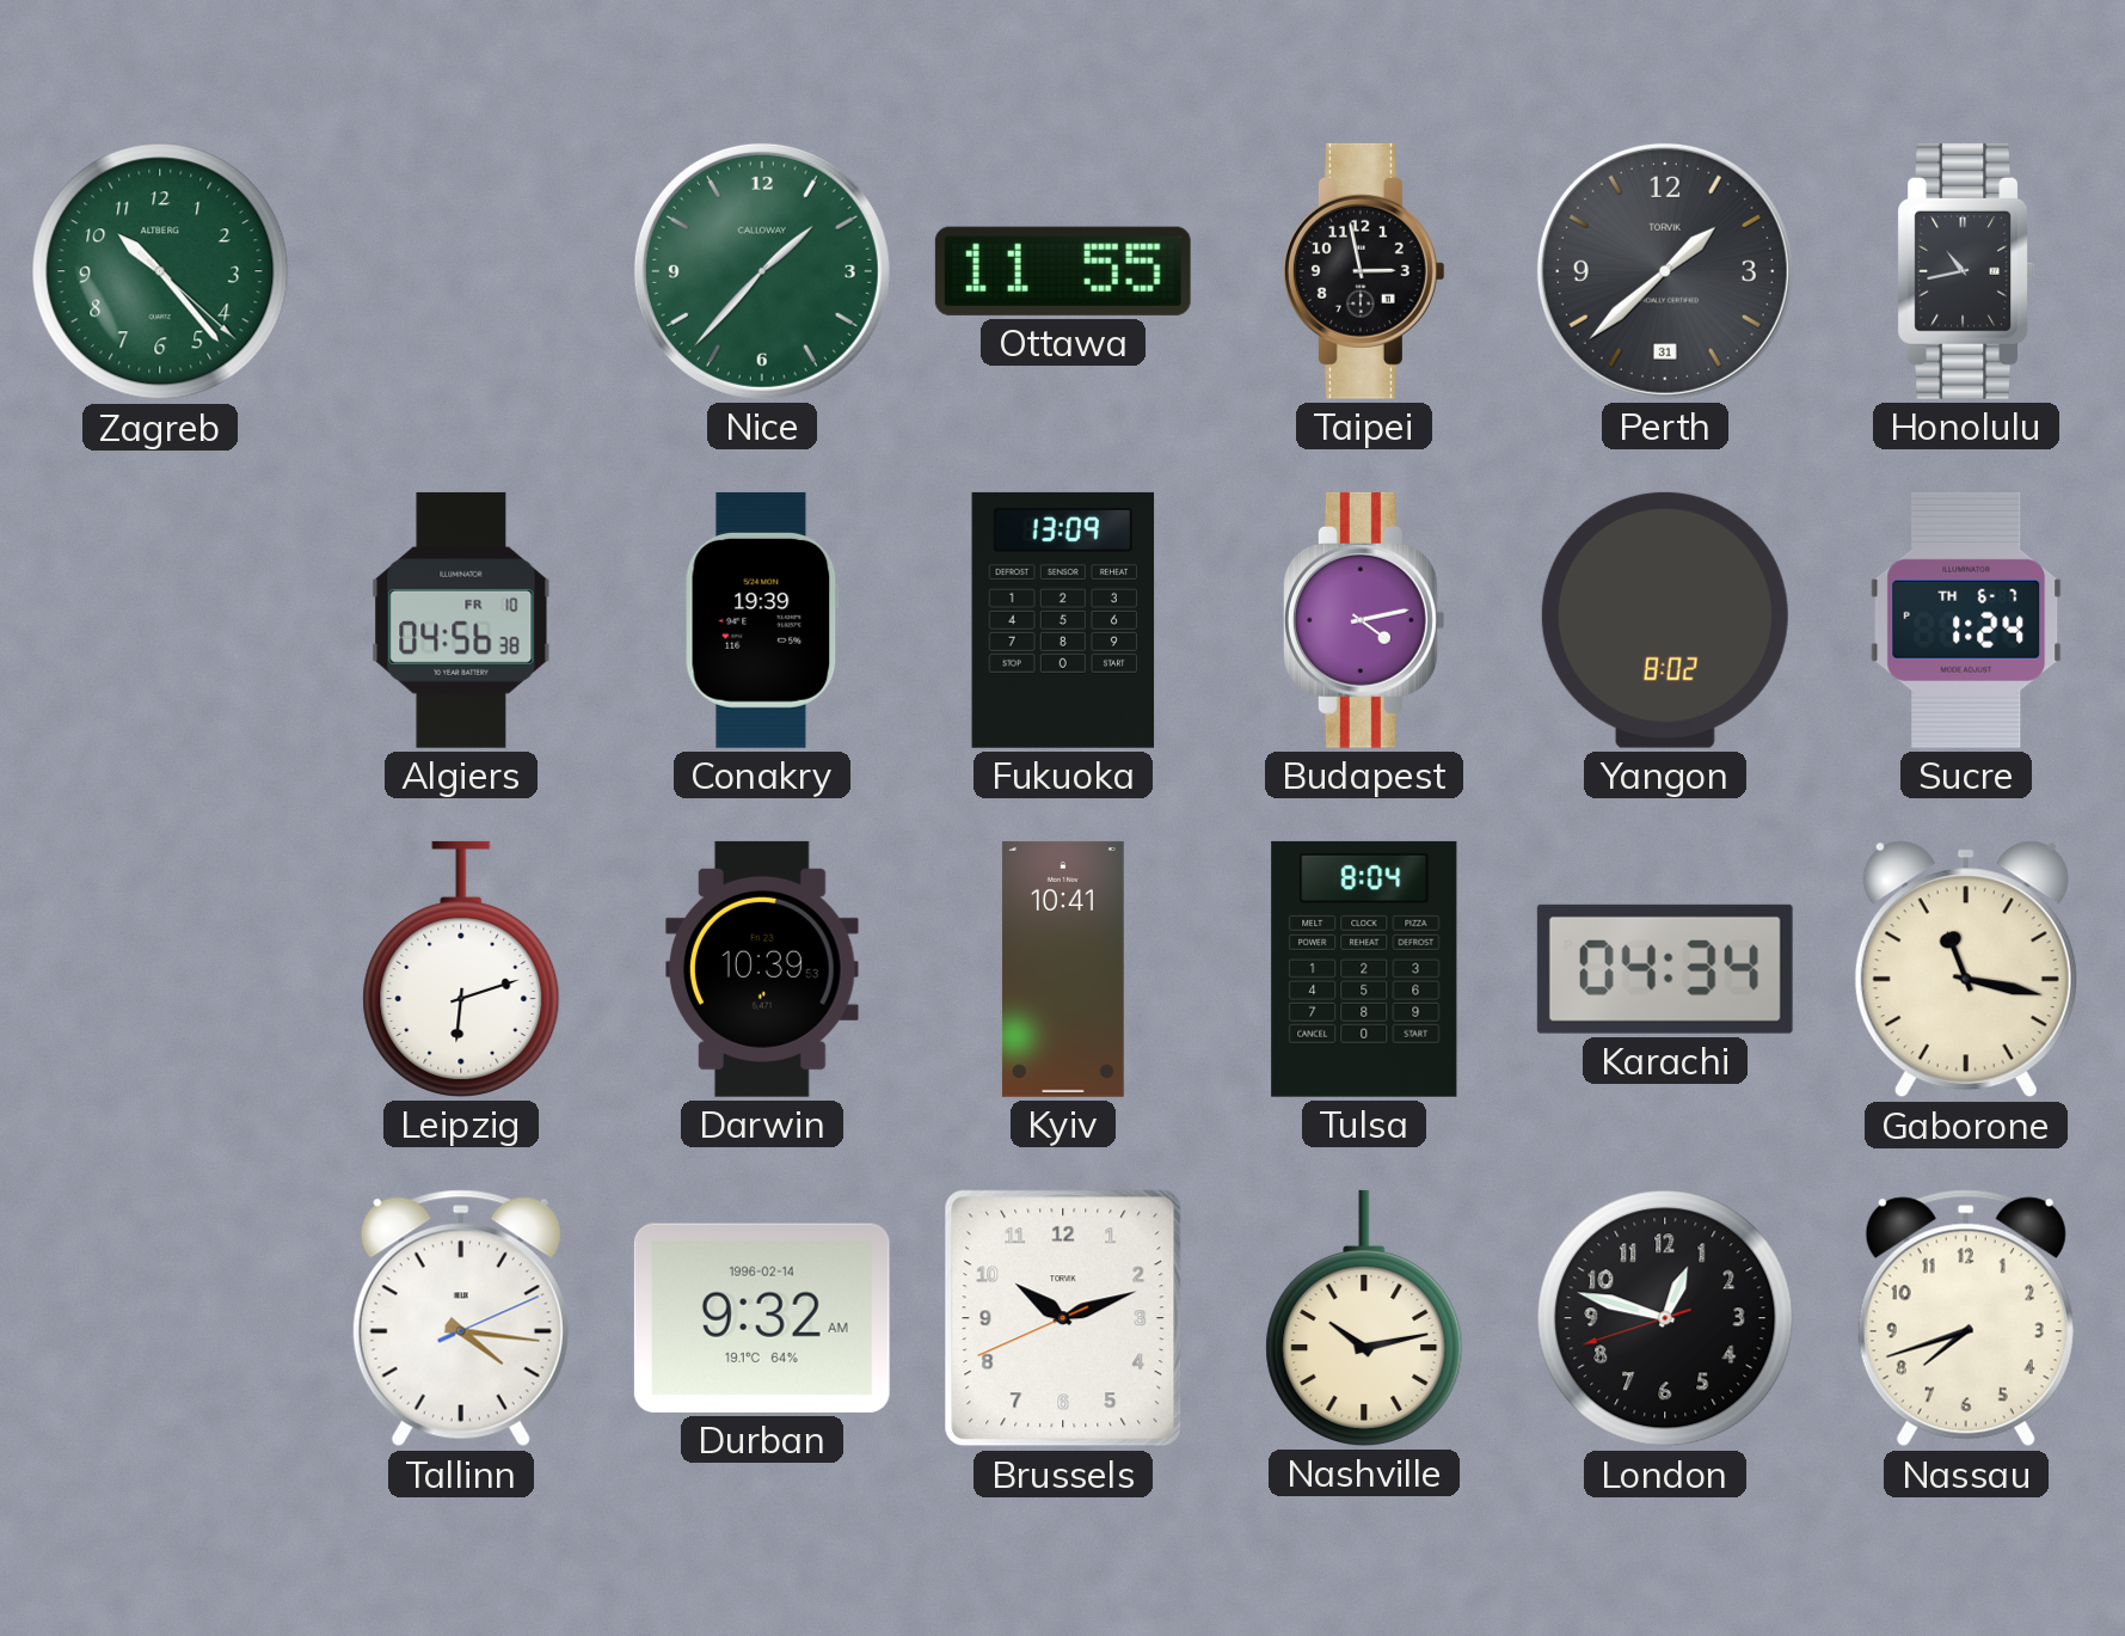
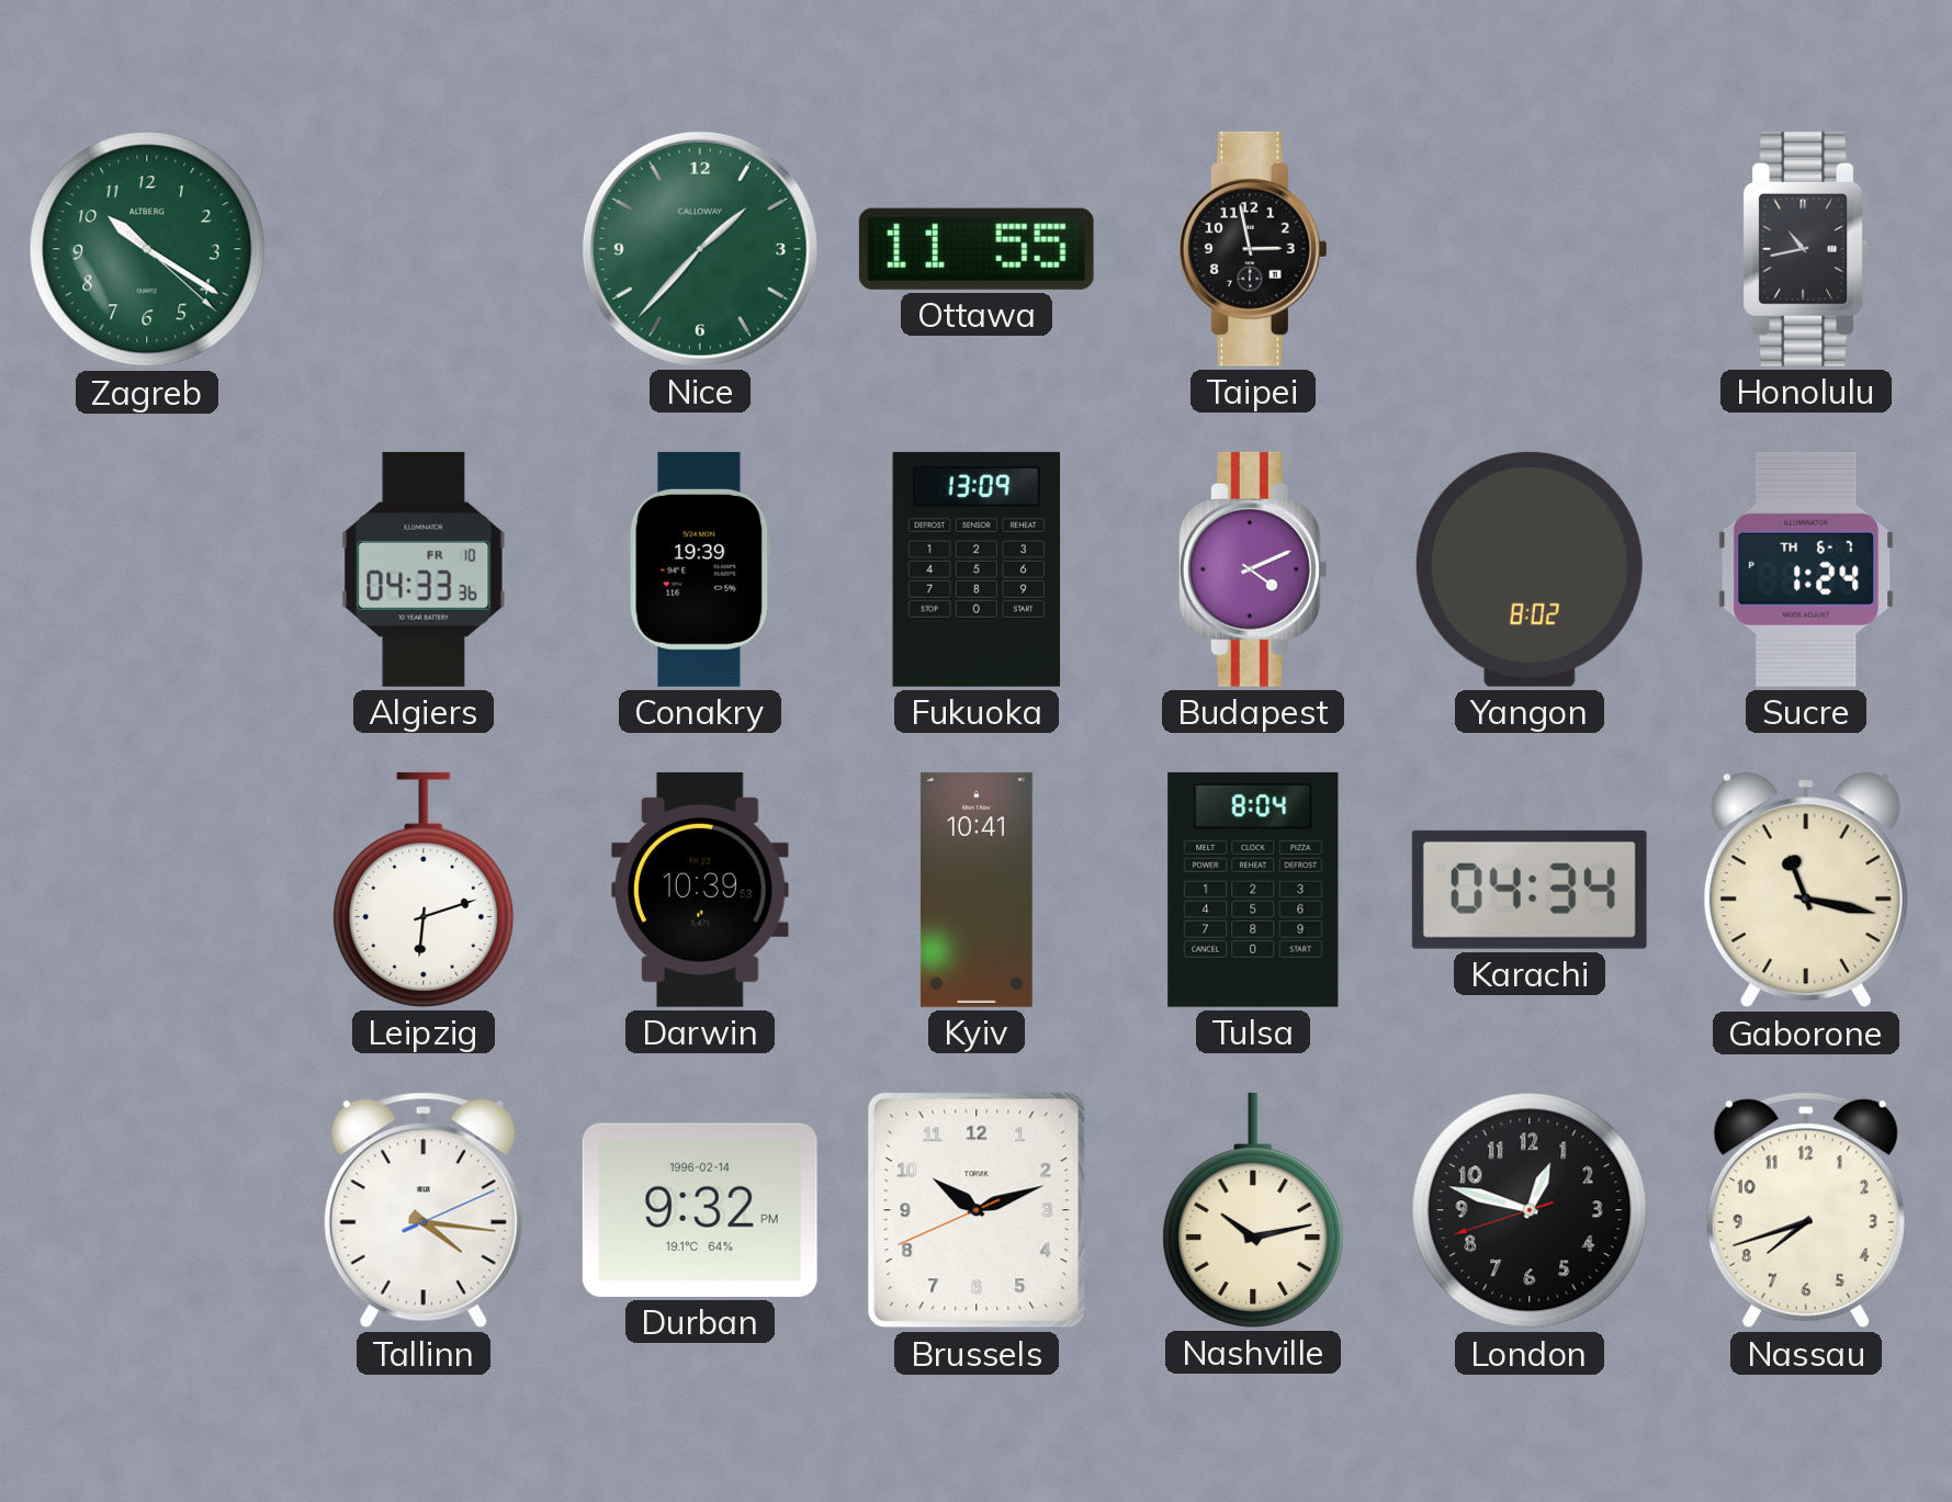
Zagreb: 10:23 -> 10:20 (147, 249)
Perth: 1:38 -> none (1665, 271)
Algiers: 04:56 -> 04:33 (424, 569)
Budapest: 4:13 -> 4:11 (1253, 569)
Durban: 9:32 AM -> 9:32 PM (700, 1210)
